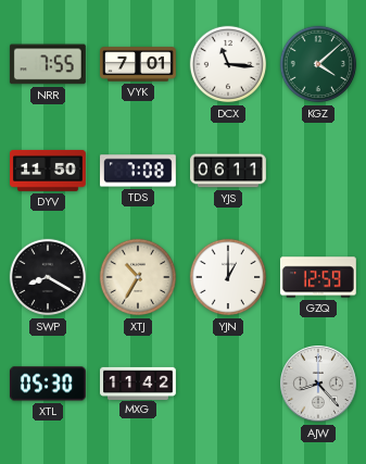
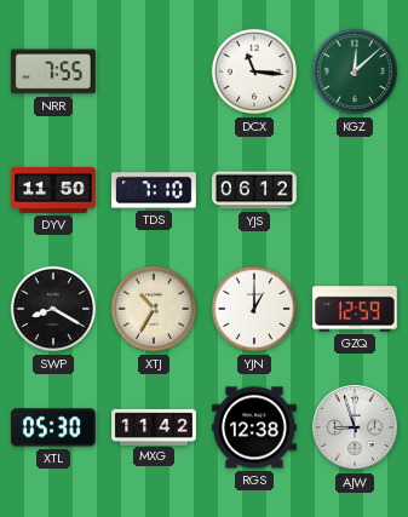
VYK: 7:01 -> none (139, 64)
KGZ: 4:08 -> 12:08 (355, 71)
TDS: 7:08 -> 7:10 (155, 190)
YJS: 06:11 -> 06:12 (255, 190)
RGS: none -> 12:38 (255, 427)
AJW: 8:23 -> 8:57 (355, 427)
